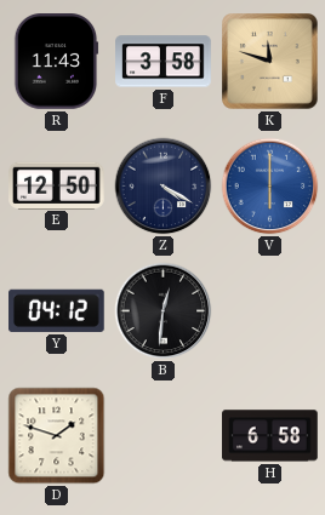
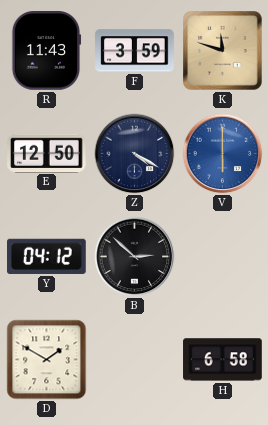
F: 3:58 -> 3:59 (135, 51)
B: 12:31 -> 2:52 (135, 257)
D: 1:48 -> 1:50 (47, 360)
